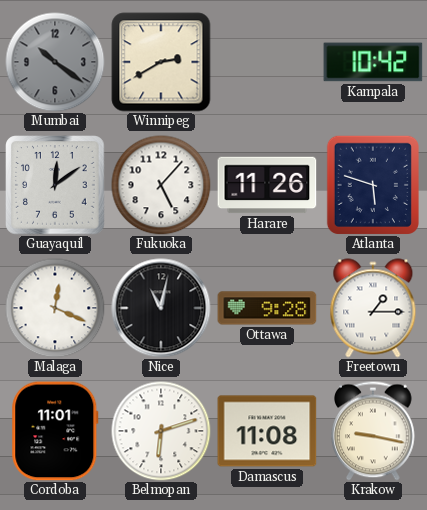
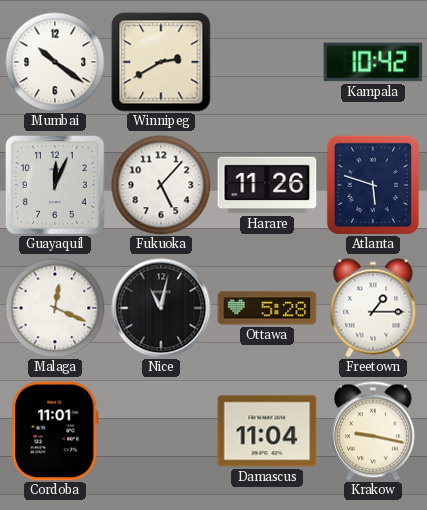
Mumbai dial: grey -> white (55, 62)
Guayaquil: 12:09 -> 12:04 (55, 185)
Ottawa: 9:28 -> 5:28 (267, 308)
Belmopan: 6:12 -> none (161, 431)
Damascus: 11:08 -> 11:04 (267, 431)
